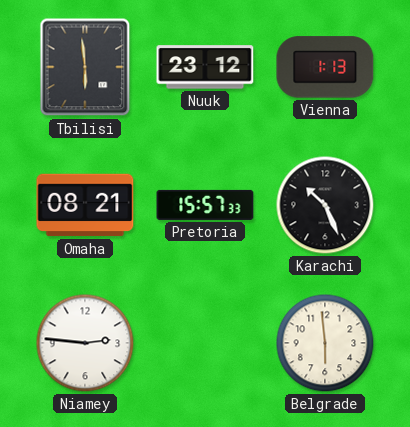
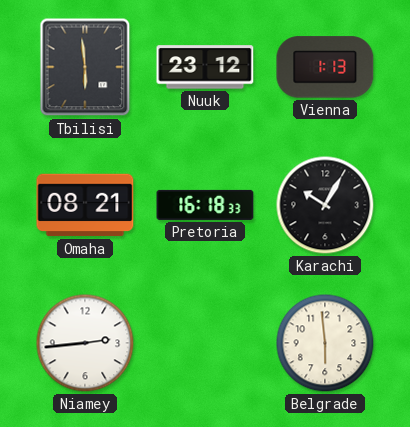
Pretoria: 15:57 -> 16:18 (205, 205)
Karachi: 10:26 -> 10:05 (325, 205)
Niamey: 2:46 -> 2:44 (85, 343)
